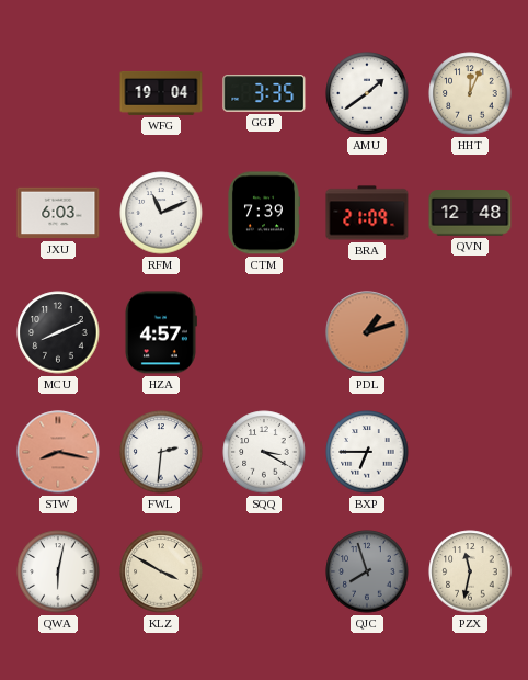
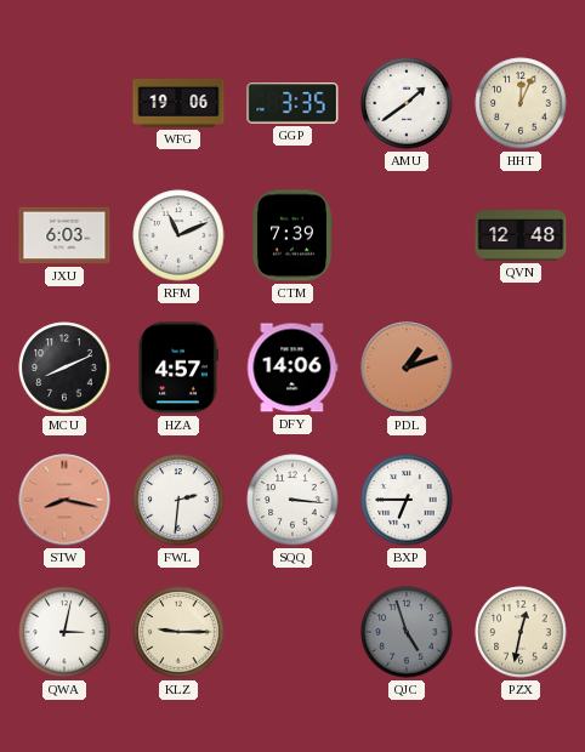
WFG: 19:04 -> 19:06 (178, 103)
BRA: 21:09 -> none (367, 213)
DFY: none -> 14:06 (292, 368)
SQQ: 3:20 -> 3:16 (292, 500)
QWA: 6:02 -> 3:02 (64, 632)
KLZ: 3:50 -> 9:15 (178, 632)
QJC: 7:57 -> 4:57 (407, 632)
PZX: 11:32 -> 12:32 (521, 632)
